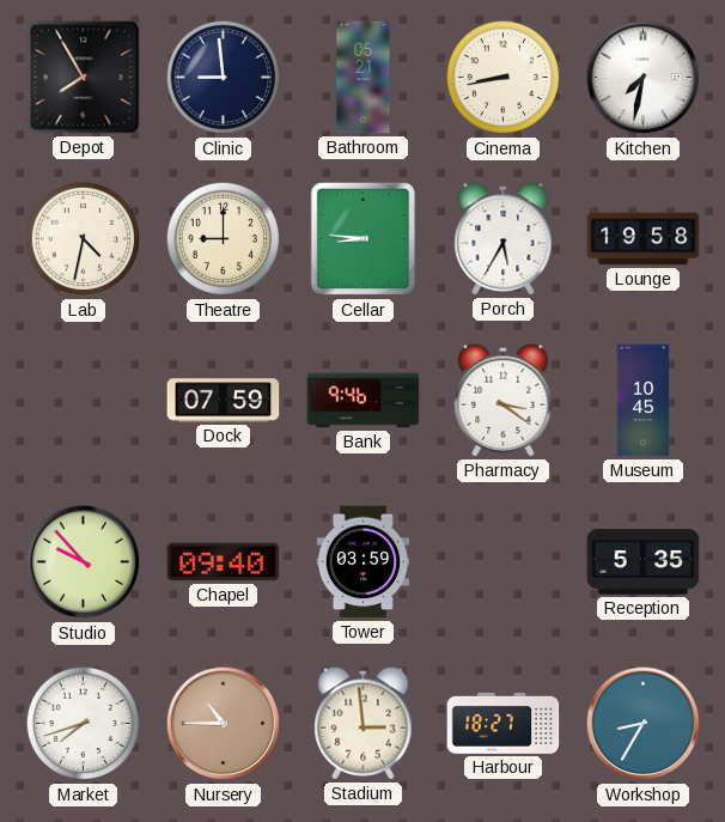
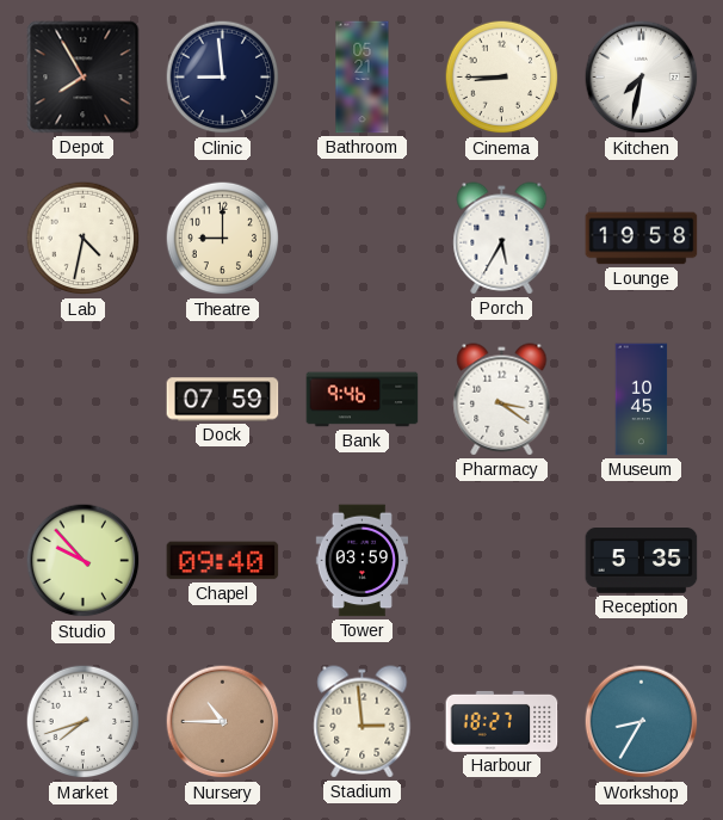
Cinema: 8:43 -> 8:45 (502, 78)
Cellar: 8:46 -> none (363, 239)
